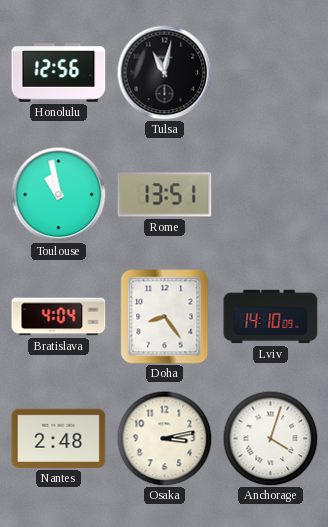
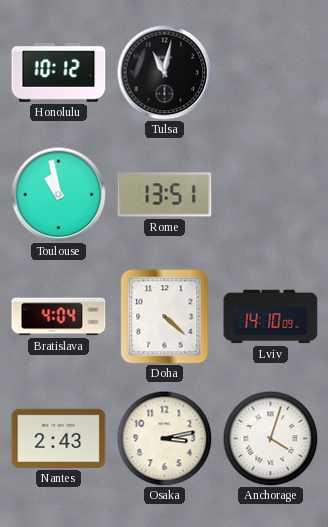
Honolulu: 12:56 -> 10:12 (59, 73)
Doha: 8:24 -> 4:22 (165, 317)
Nantes: 2:48 -> 2:43 (59, 438)
